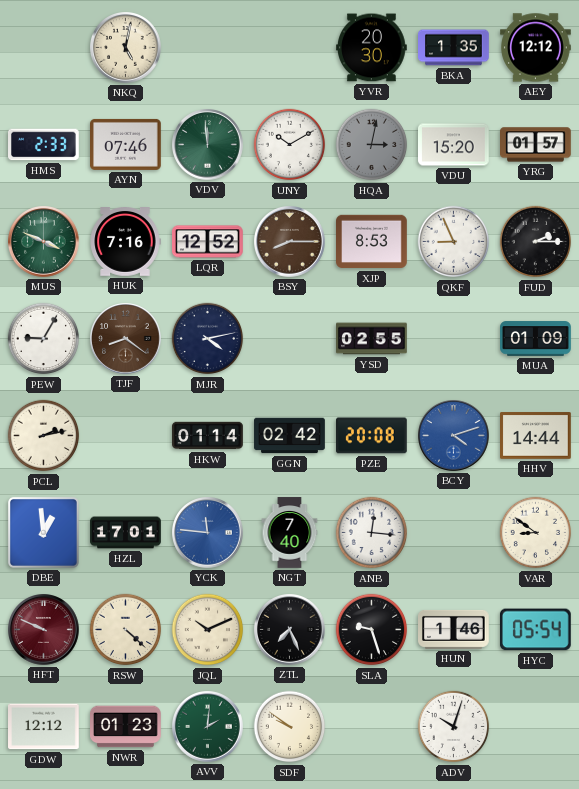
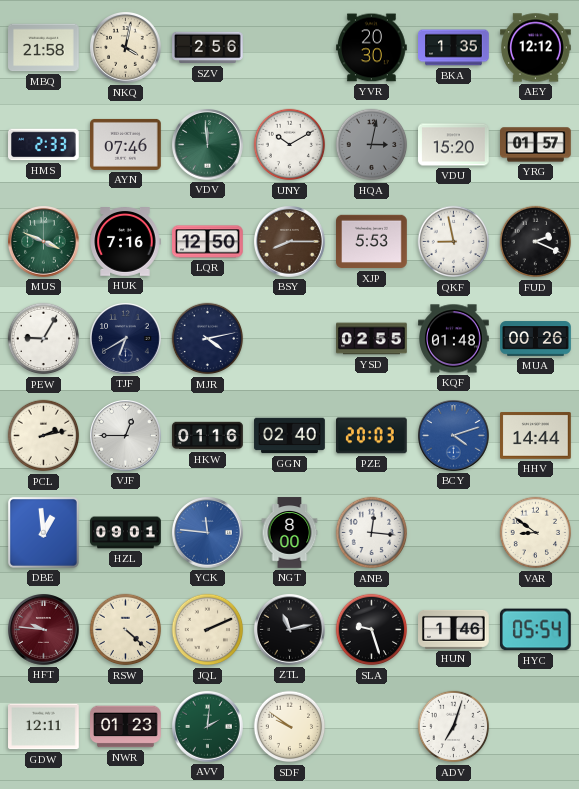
MBQ: none -> 21:58 (44, 48)
NKQ: 5:02 -> 4:02 (126, 48)
SZV: none -> 2:56 (208, 48)
LQR: 12:52 -> 12:50 (208, 242)
XJP: 8:53 -> 5:53 (372, 242)
QKF: 8:56 -> 8:58 (454, 242)
FUD: 2:15 -> 2:19 (536, 242)
TJF: 8:21 -> 6:40 (126, 339)
TJF dial: brown -> navy (126, 339)
KQF: none -> 01:48 (454, 339)
MUA: 01:09 -> 00:26 (536, 339)
VJF: none -> 12:45 (126, 436)
HKW: 01:14 -> 01:16 (208, 436)
GGN: 02:42 -> 02:40 (290, 436)
PZE: 20:08 -> 20:03 (372, 436)
HZL: 17:01 -> 09:01 (126, 533)
NGT: 7:40 -> 8:00 (290, 533)
HFT: 9:49 -> 9:46 (44, 630)
JQL: 10:11 -> 2:11 (208, 630)
ZTL: 7:26 -> 11:13 (290, 630)
GDW: 12:12 -> 12:11 (44, 727)
ADV: 10:03 -> 7:03 (454, 727)
